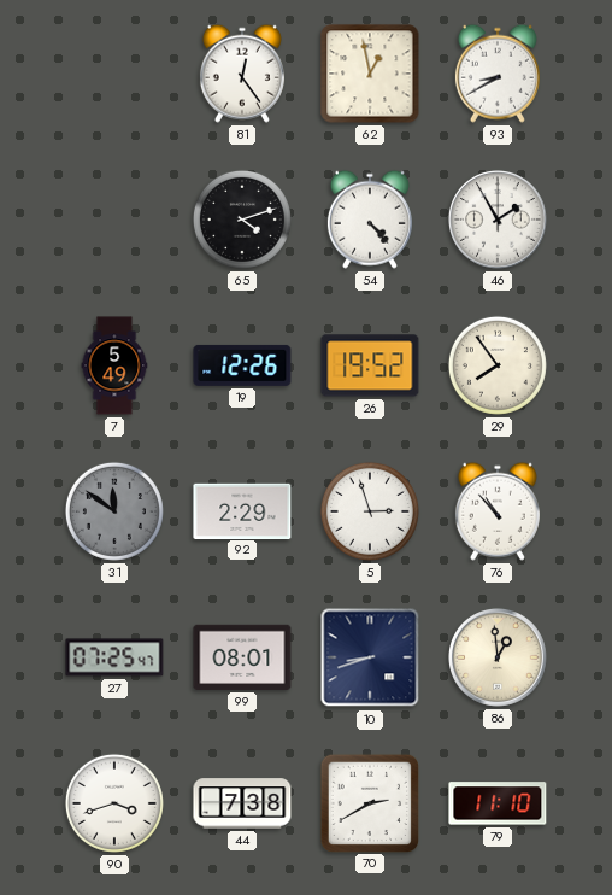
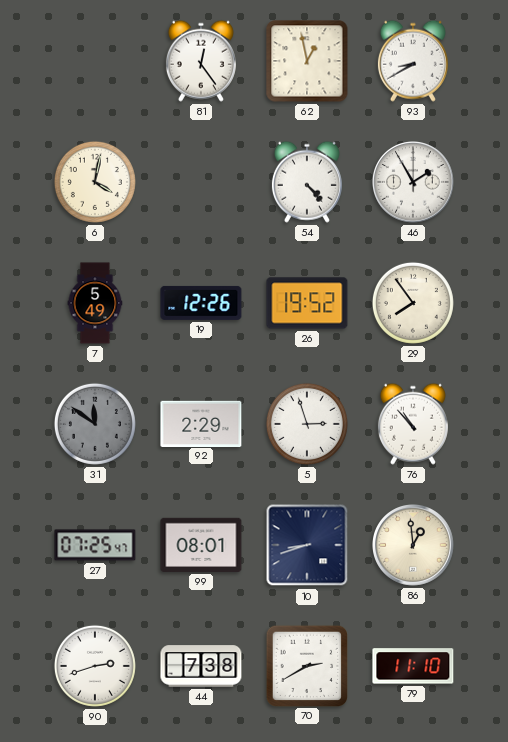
6: none -> 4:02 (95, 182)
65: 4:12 -> none (242, 220)
90: 3:42 -> 2:42 (95, 666)
